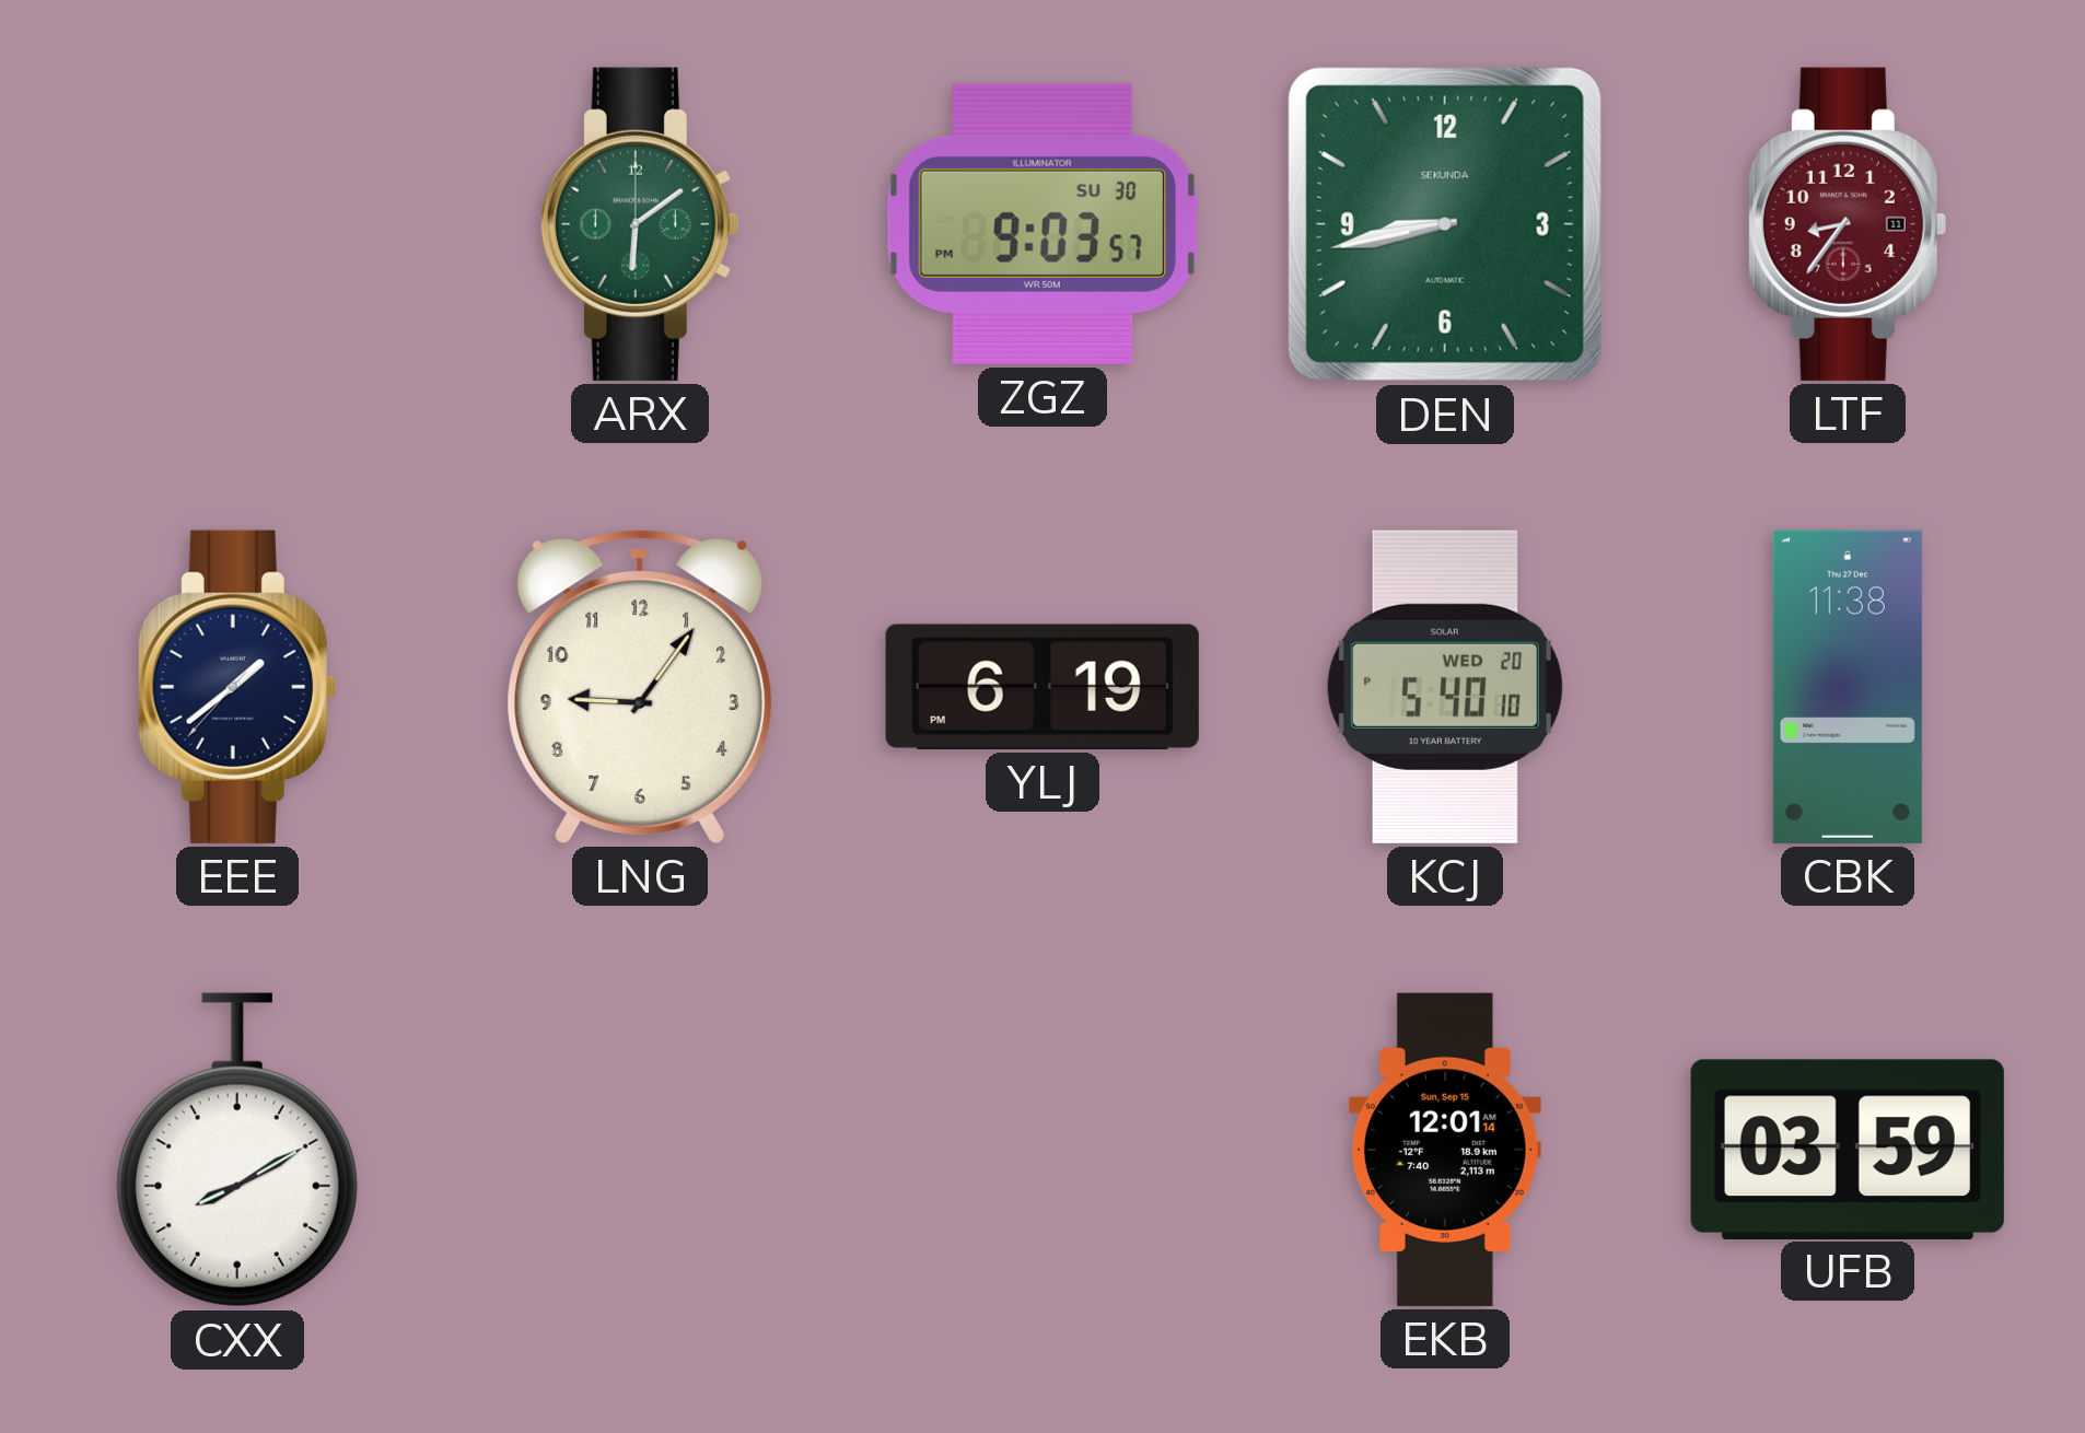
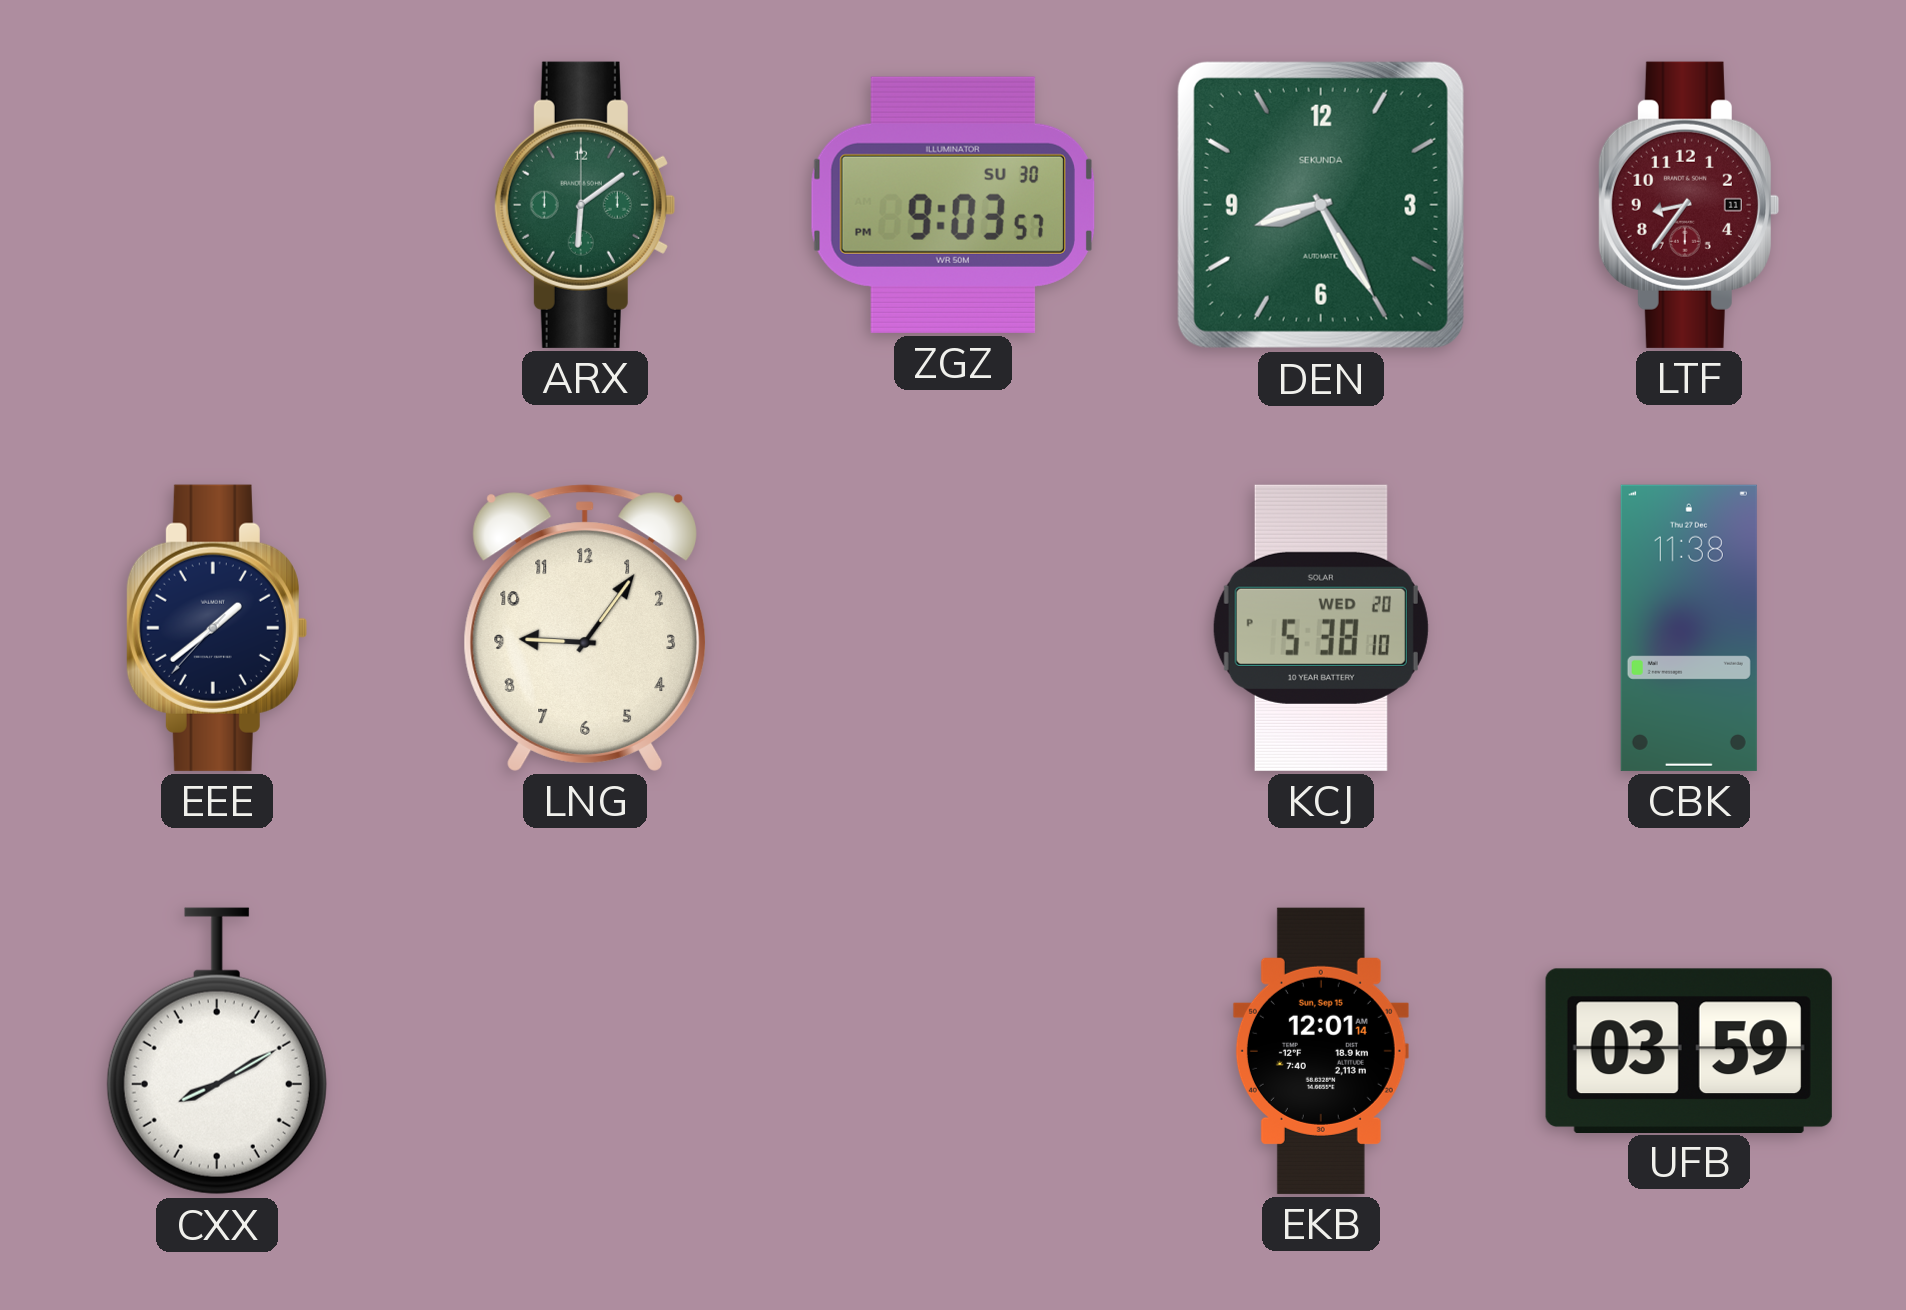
DEN: 8:43 -> 8:25 (1321, 205)
YLJ: 6:19 -> none (1042, 687)
KCJ: 5:40 -> 5:38 (1321, 628)
